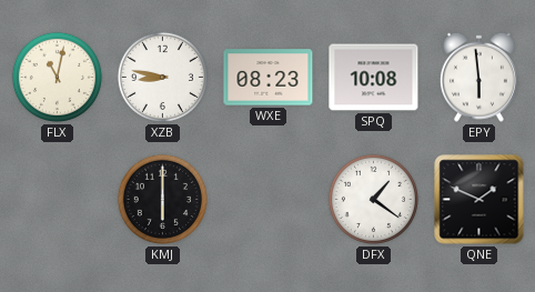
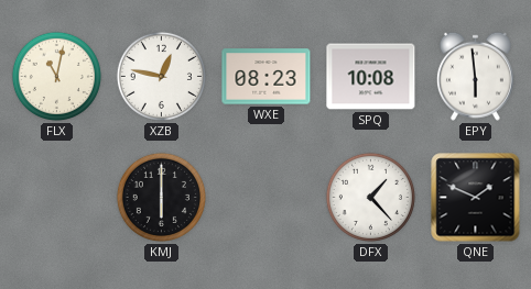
XZB: 8:47 -> 12:47 (161, 76)
DFX: 1:21 -> 1:23 (370, 197)
